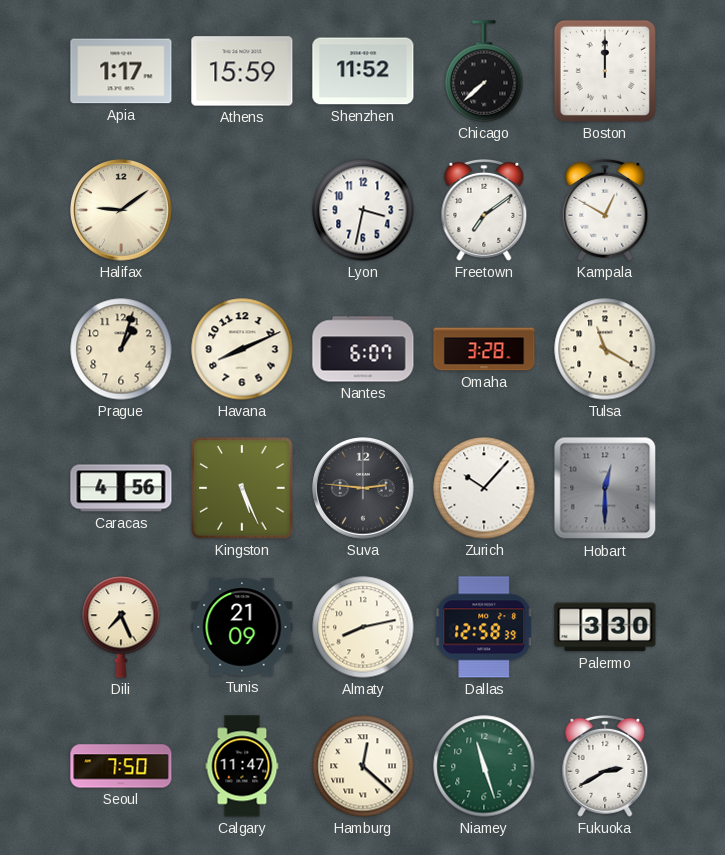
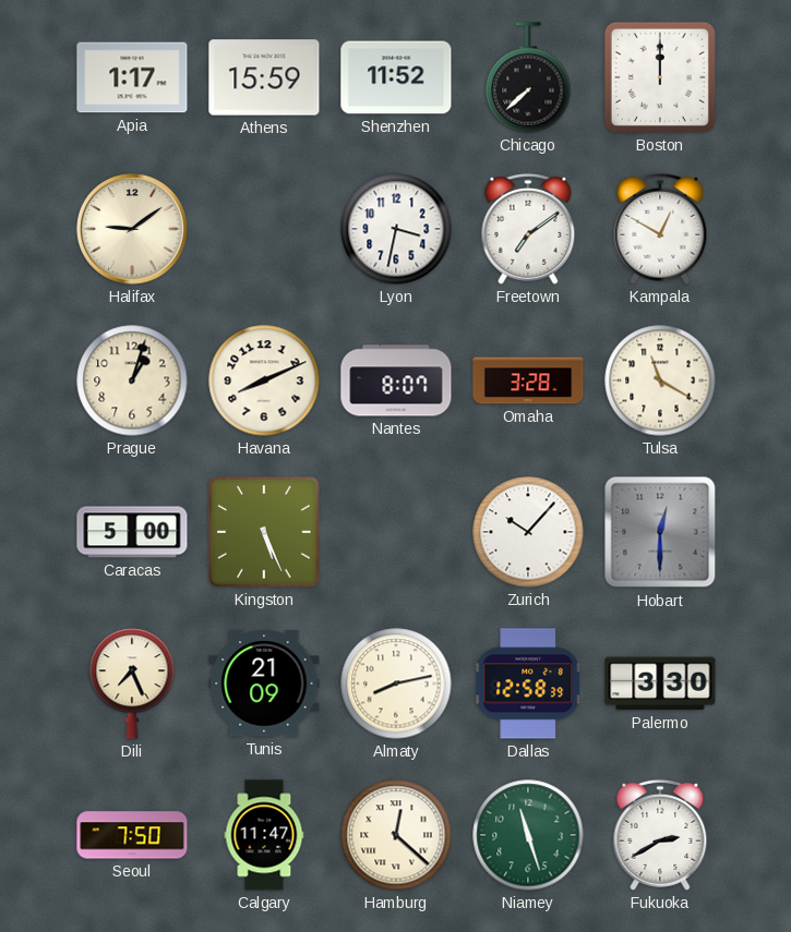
Nantes: 6:07 -> 8:07 (396, 380)
Caracas: 4:56 -> 5:00 (132, 532)
Suva: 2:46 -> none (363, 488)
